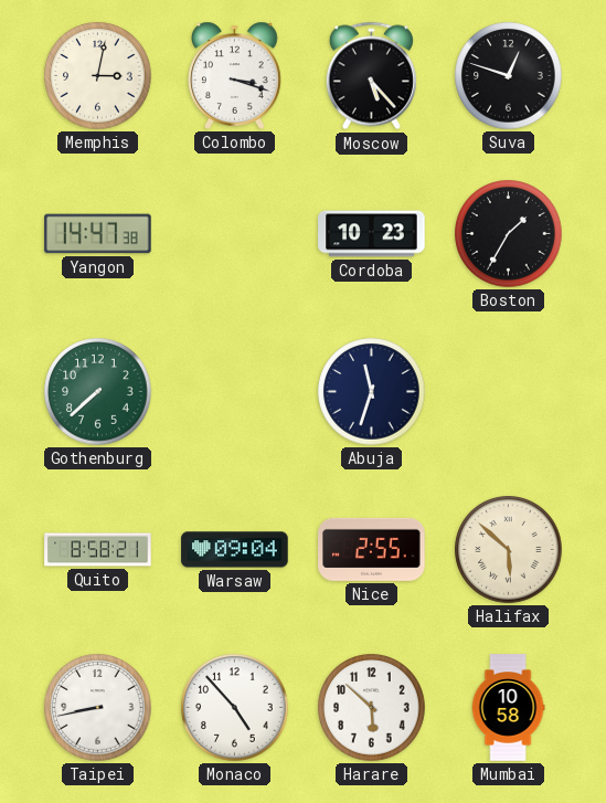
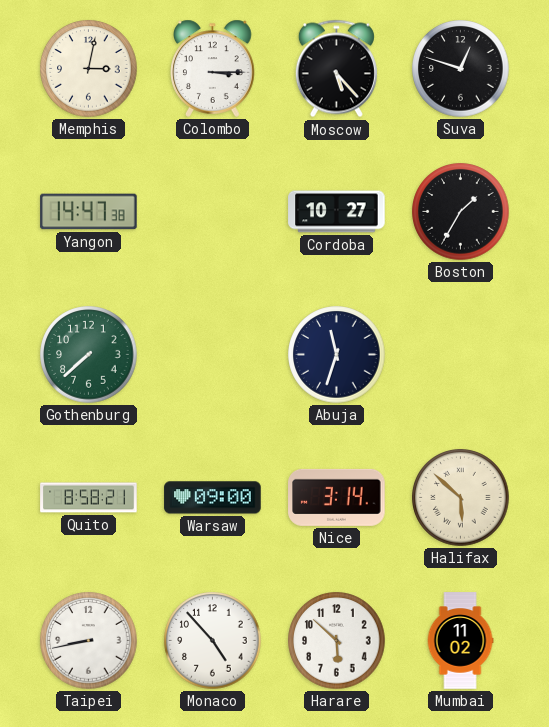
Colombo: 3:18 -> 3:15 (213, 68)
Cordoba: 10:23 -> 10:27 (337, 212)
Warsaw: 09:04 -> 09:00 (213, 498)
Nice: 2:55 -> 3:14 (337, 497)
Mumbai: 10:58 -> 11:02 (460, 641)
